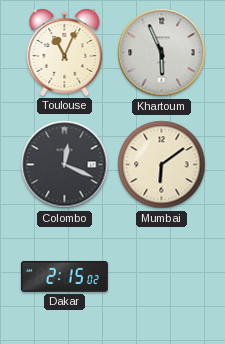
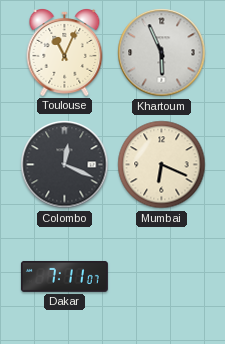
Mumbai: 6:09 -> 6:19 (162, 165)
Dakar: 2:15 -> 7:11 (64, 277)
